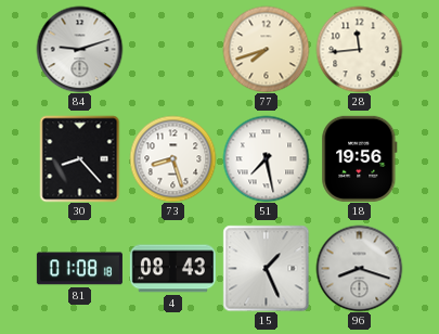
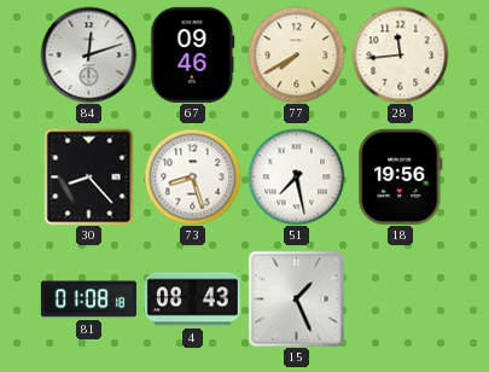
84: 9:12 -> 12:12 (88, 54)
67: none -> 09:46 (193, 54)
77: 7:42 -> 7:40 (296, 54)
96: 8:18 -> none (359, 268)
